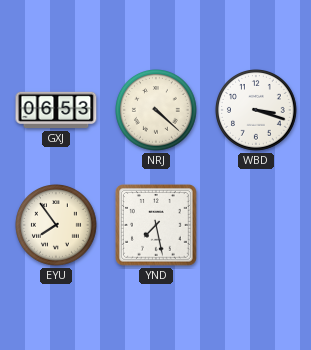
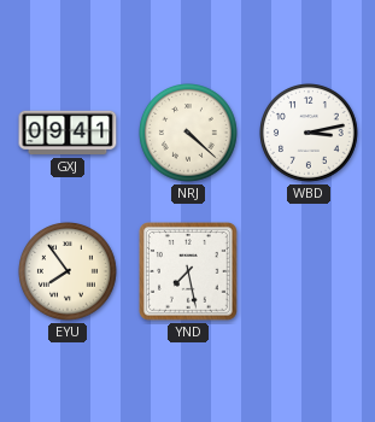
GXJ: 06:53 -> 09:41 (68, 133)
WBD: 3:18 -> 3:13 (310, 134)
